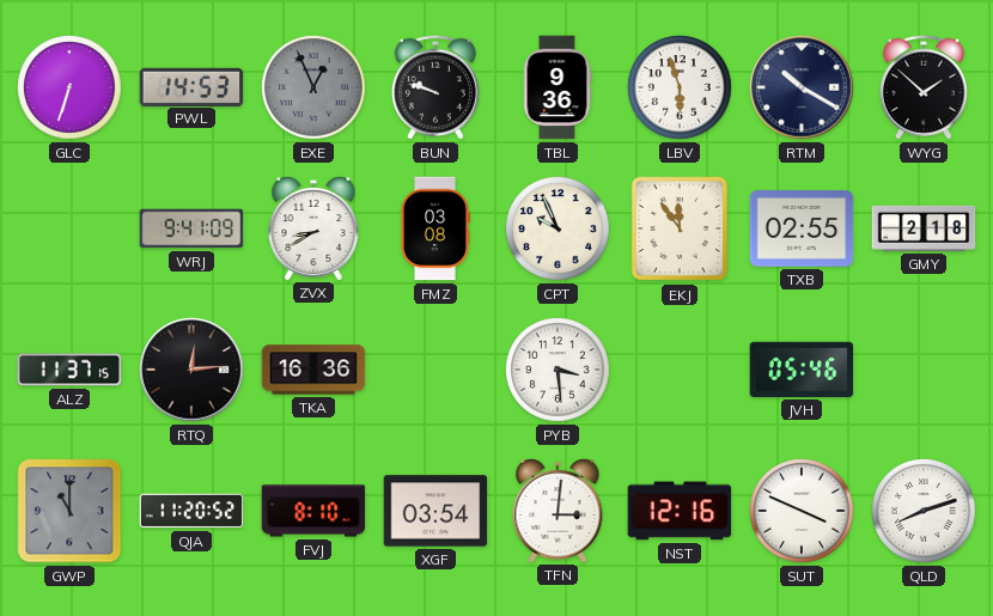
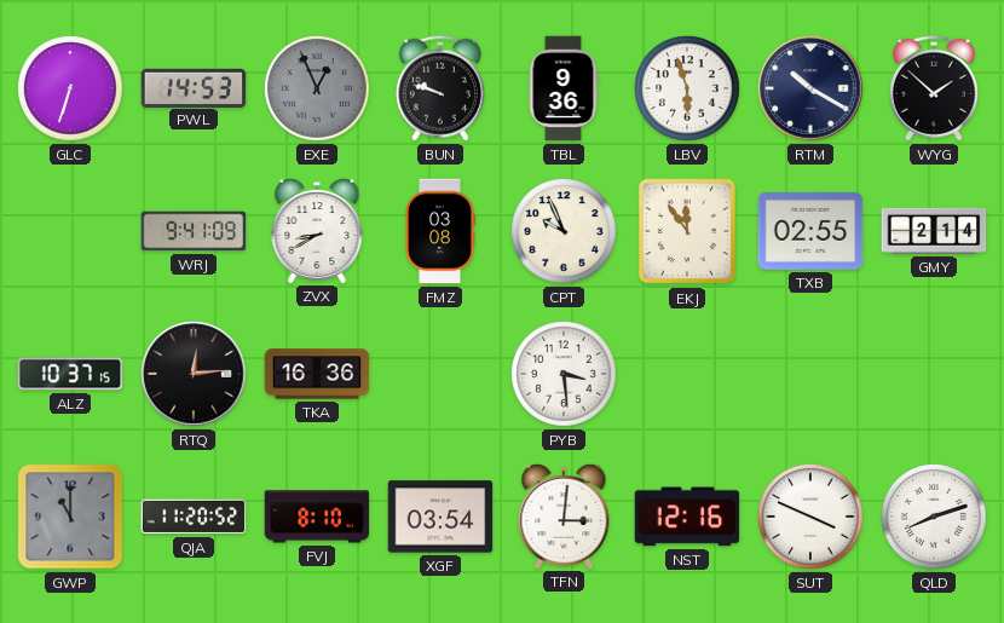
GMY: 2:18 -> 2:14 (934, 231)
ALZ: 11:37 -> 10:37 (70, 374)
JVH: 05:46 -> none (802, 370)
